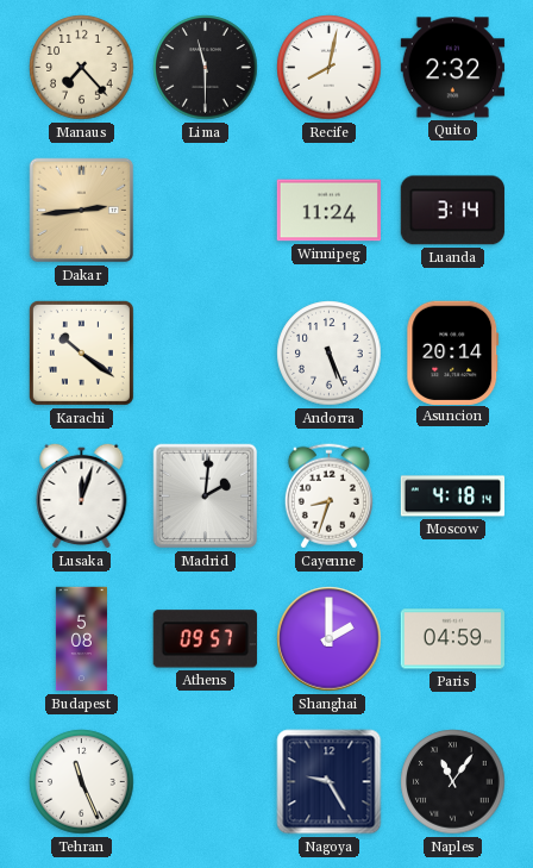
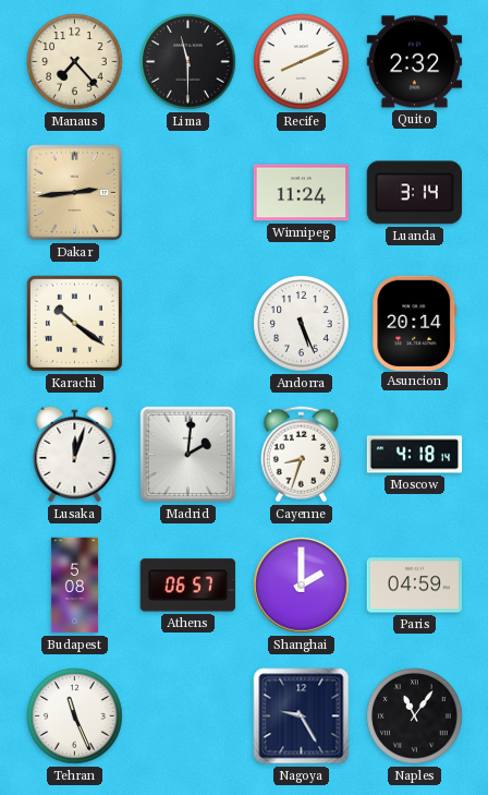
Recife: 8:02 -> 8:11 (302, 62)
Athens: 09:57 -> 06:57 (187, 586)
